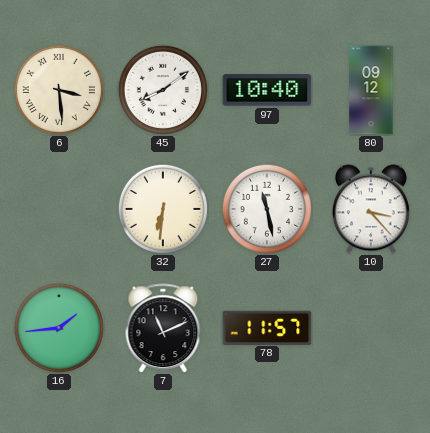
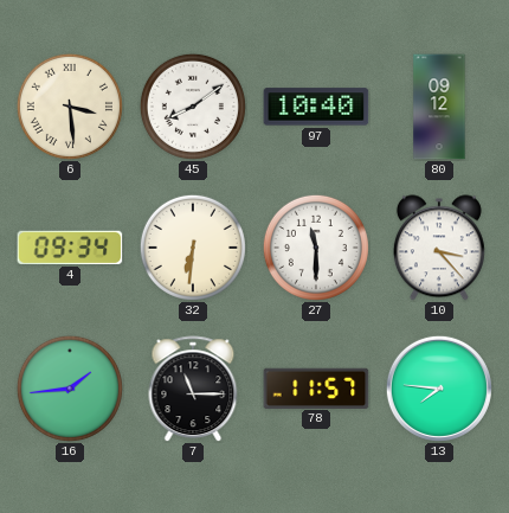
4: none -> 09:34 (70, 248)
27: 11:28 -> 11:30 (316, 248)
7: 11:11 -> 11:15 (193, 389)
13: none -> 7:46 (439, 389)
